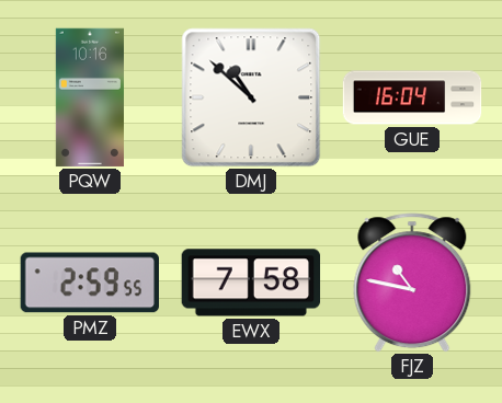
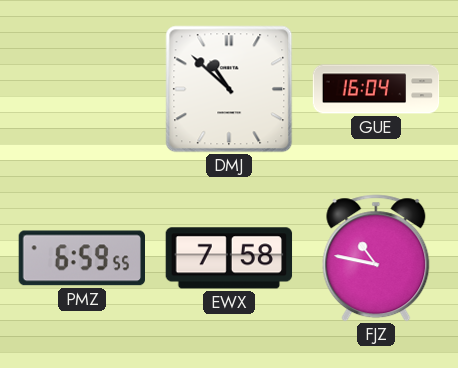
PQW: 10:16 -> none (90, 97)
PMZ: 2:59 -> 6:59 (82, 258)
